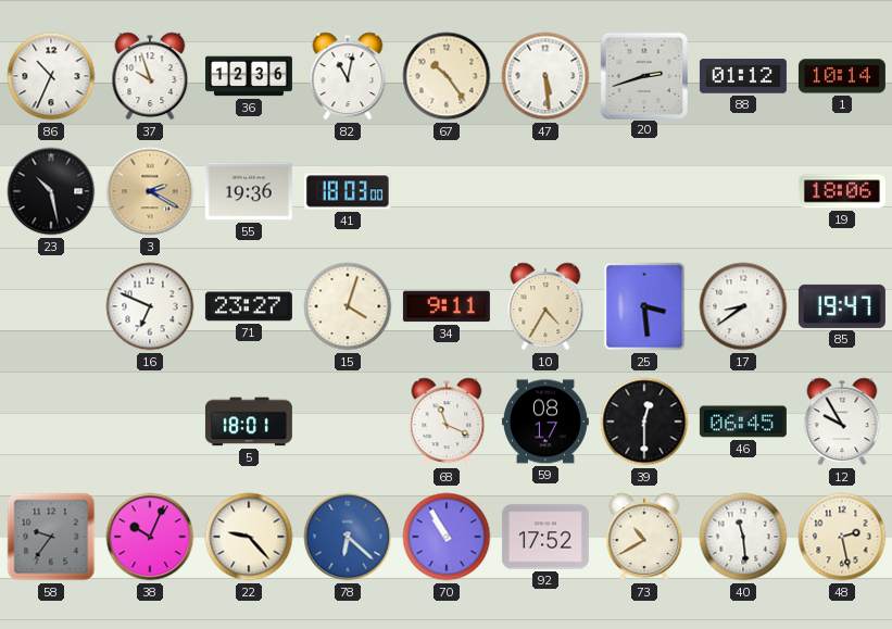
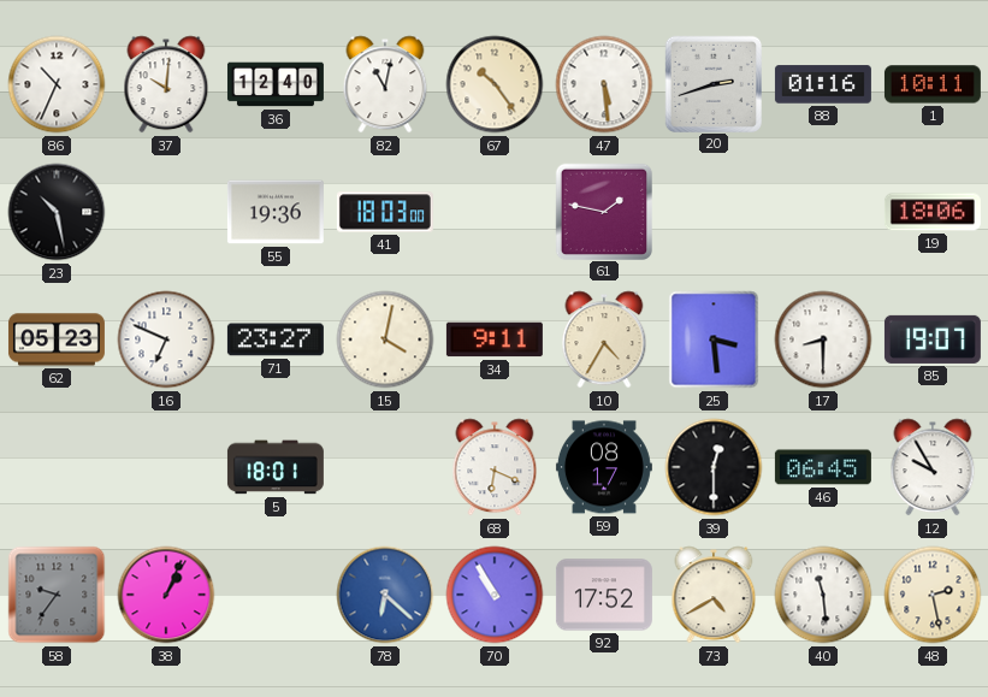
37: 9:57 -> 10:01 (166, 84)
36: 12:36 -> 12:40 (276, 84)
88: 01:12 -> 01:16 (823, 84)
1: 10:14 -> 10:11 (933, 84)
3: 2:20 -> none (150, 191)
61: none -> 1:47 (603, 211)
62: none -> 05:23 (57, 339)
15: 4:03 -> 4:02 (385, 339)
17: 8:39 -> 8:30 (823, 339)
85: 19:47 -> 19:07 (933, 339)
68: 11:19 -> 6:19 (495, 467)
38: 10:04 -> 1:04 (166, 595)
22: 9:23 -> none (249, 537)
73: 10:40 -> 4:40 (714, 595)
